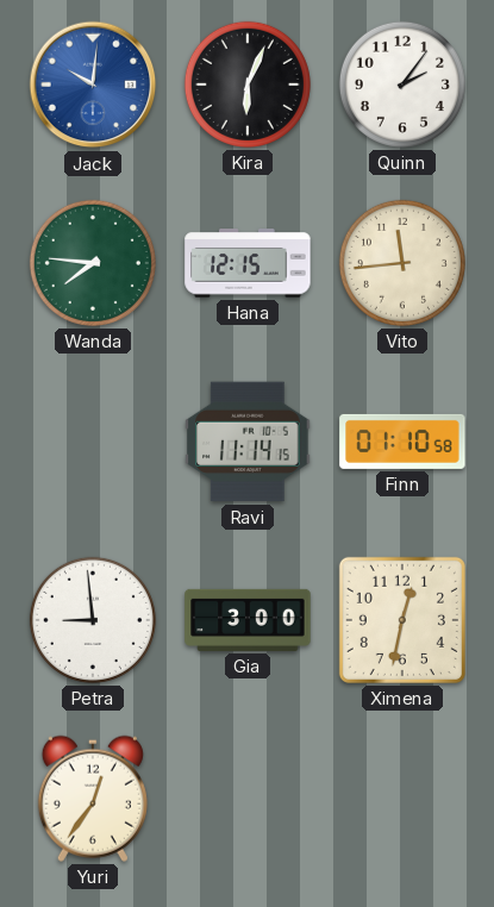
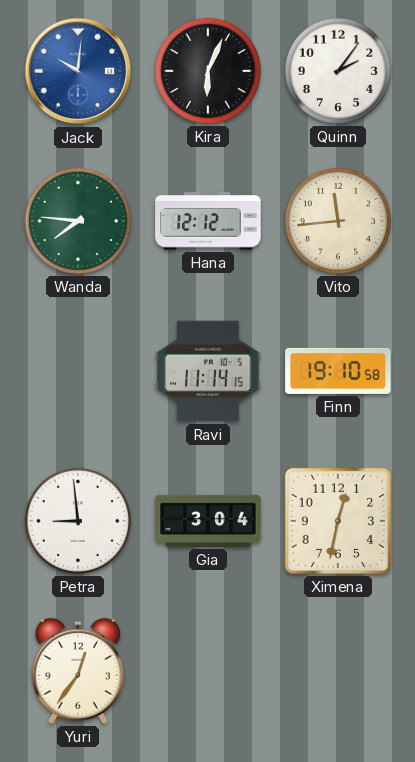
Hana: 12:15 -> 12:12 (208, 221)
Finn: 01:10 -> 19:10 (338, 371)
Gia: 3:00 -> 3:04 (208, 521)
